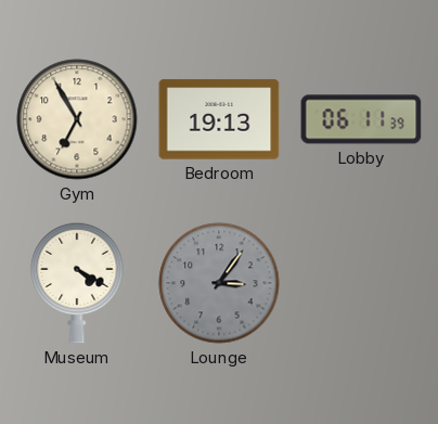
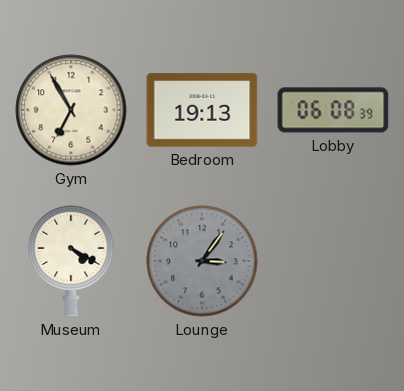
Lobby: 06:11 -> 06:08 (333, 110)
